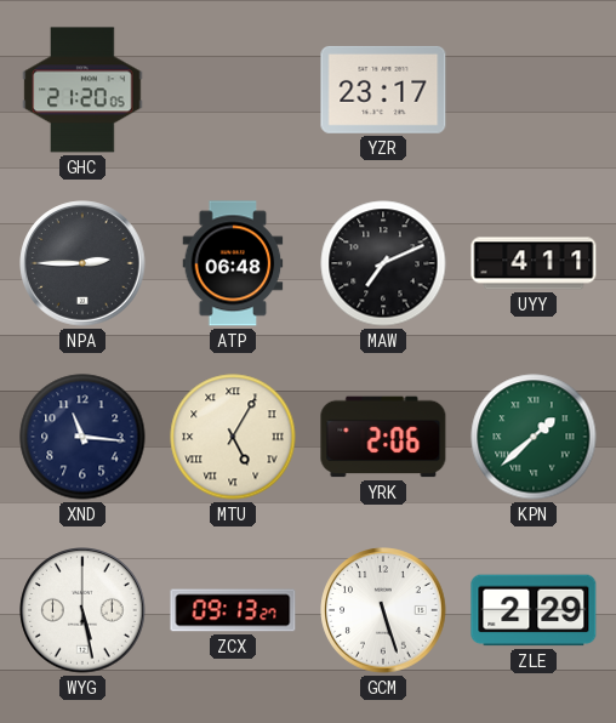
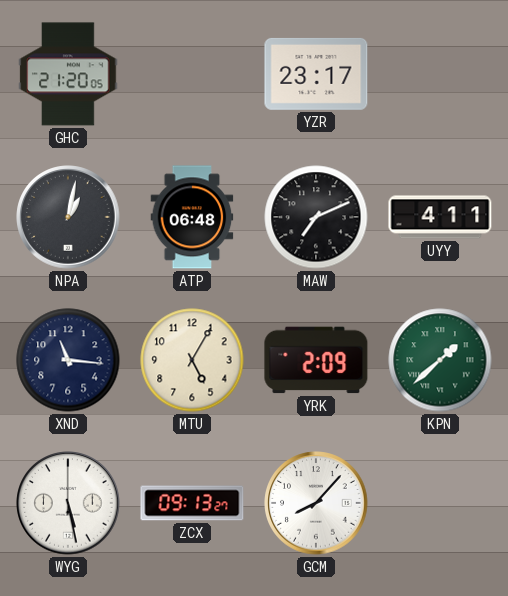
NPA: 2:45 -> 1:02 (68, 217)
MTU numerals: Roman -> Arabic (192, 360)
YRK: 2:06 -> 2:09 (316, 360)
GCM: 5:27 -> 8:07 (316, 503)
ZLE: 2:29 -> none (534, 610)
